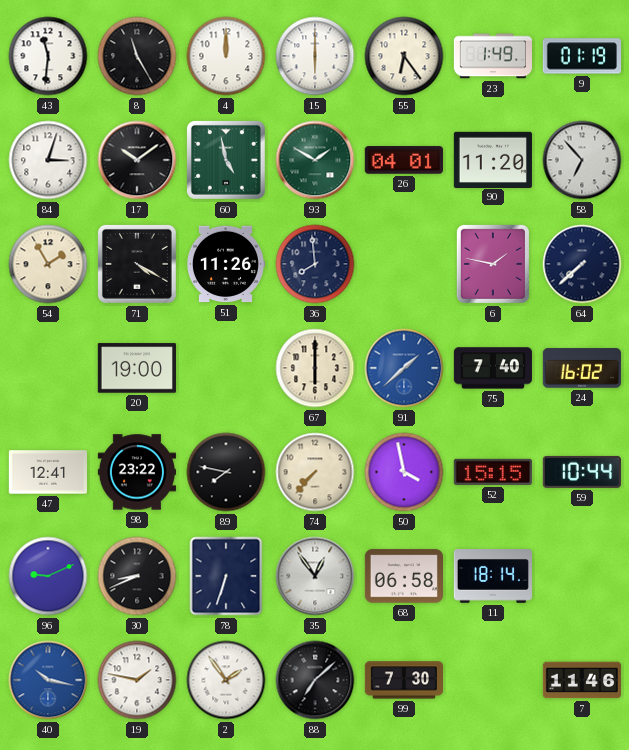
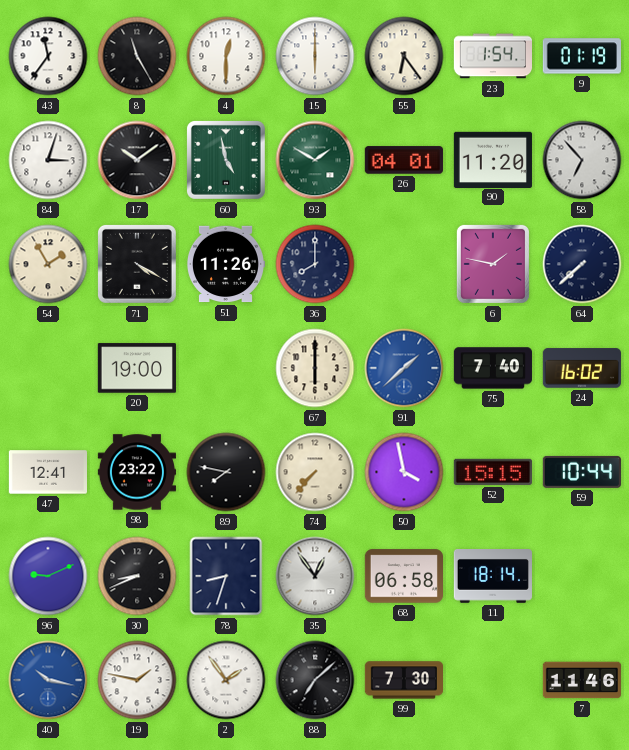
43: 11:31 -> 11:36 (48, 56)
4: 12:00 -> 12:30 (226, 56)
23: 1:49 -> 1:54 (492, 56)
36: 7:59 -> 8:00 (315, 264)
78: 6:33 -> 8:33 (226, 576)
